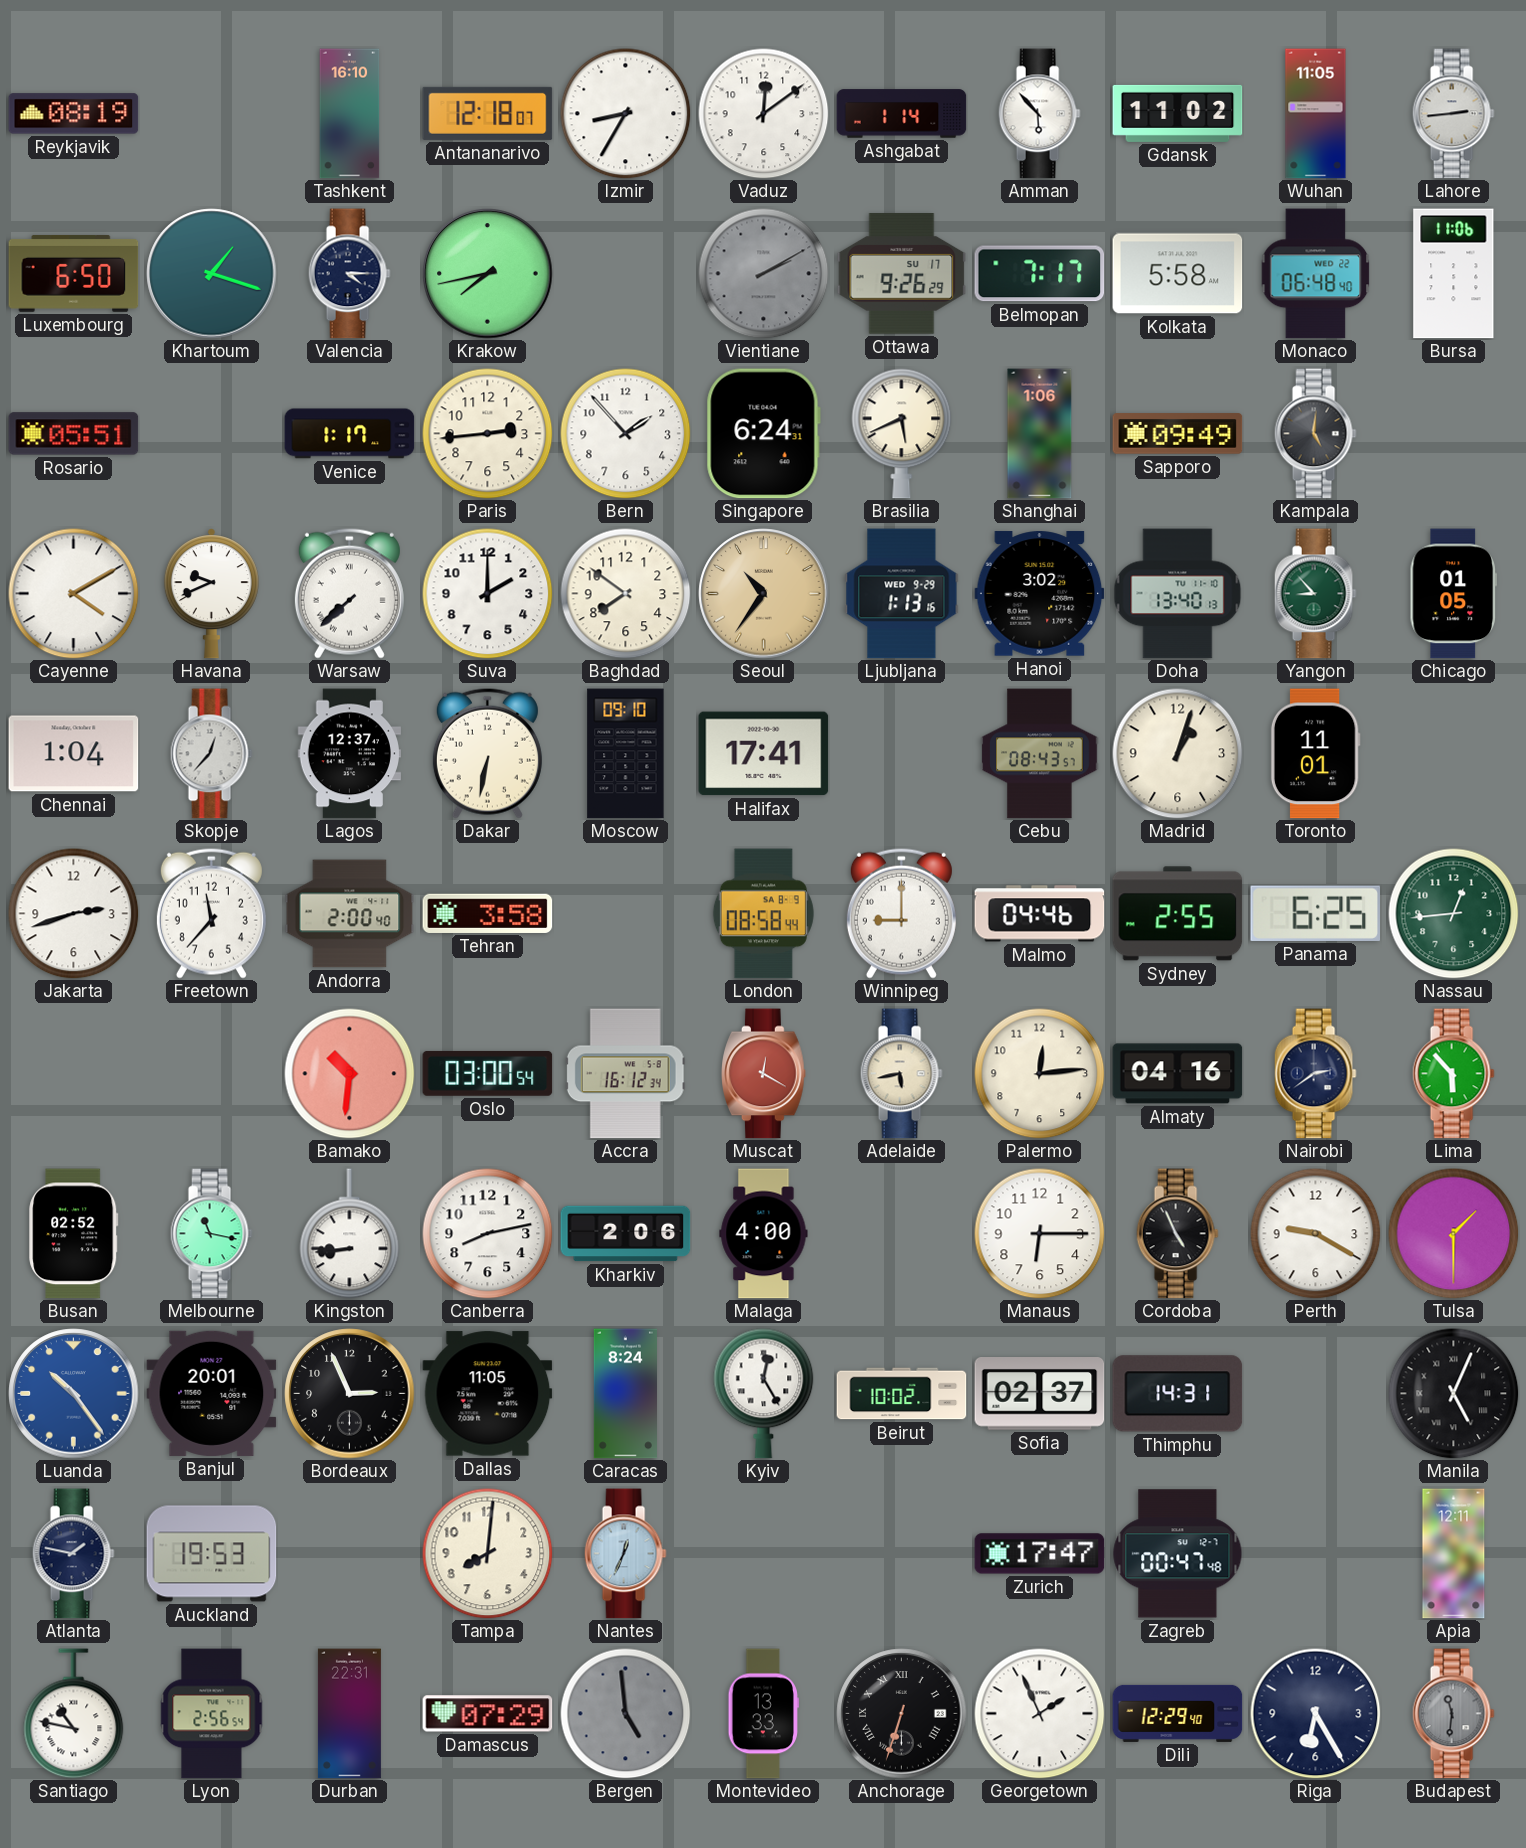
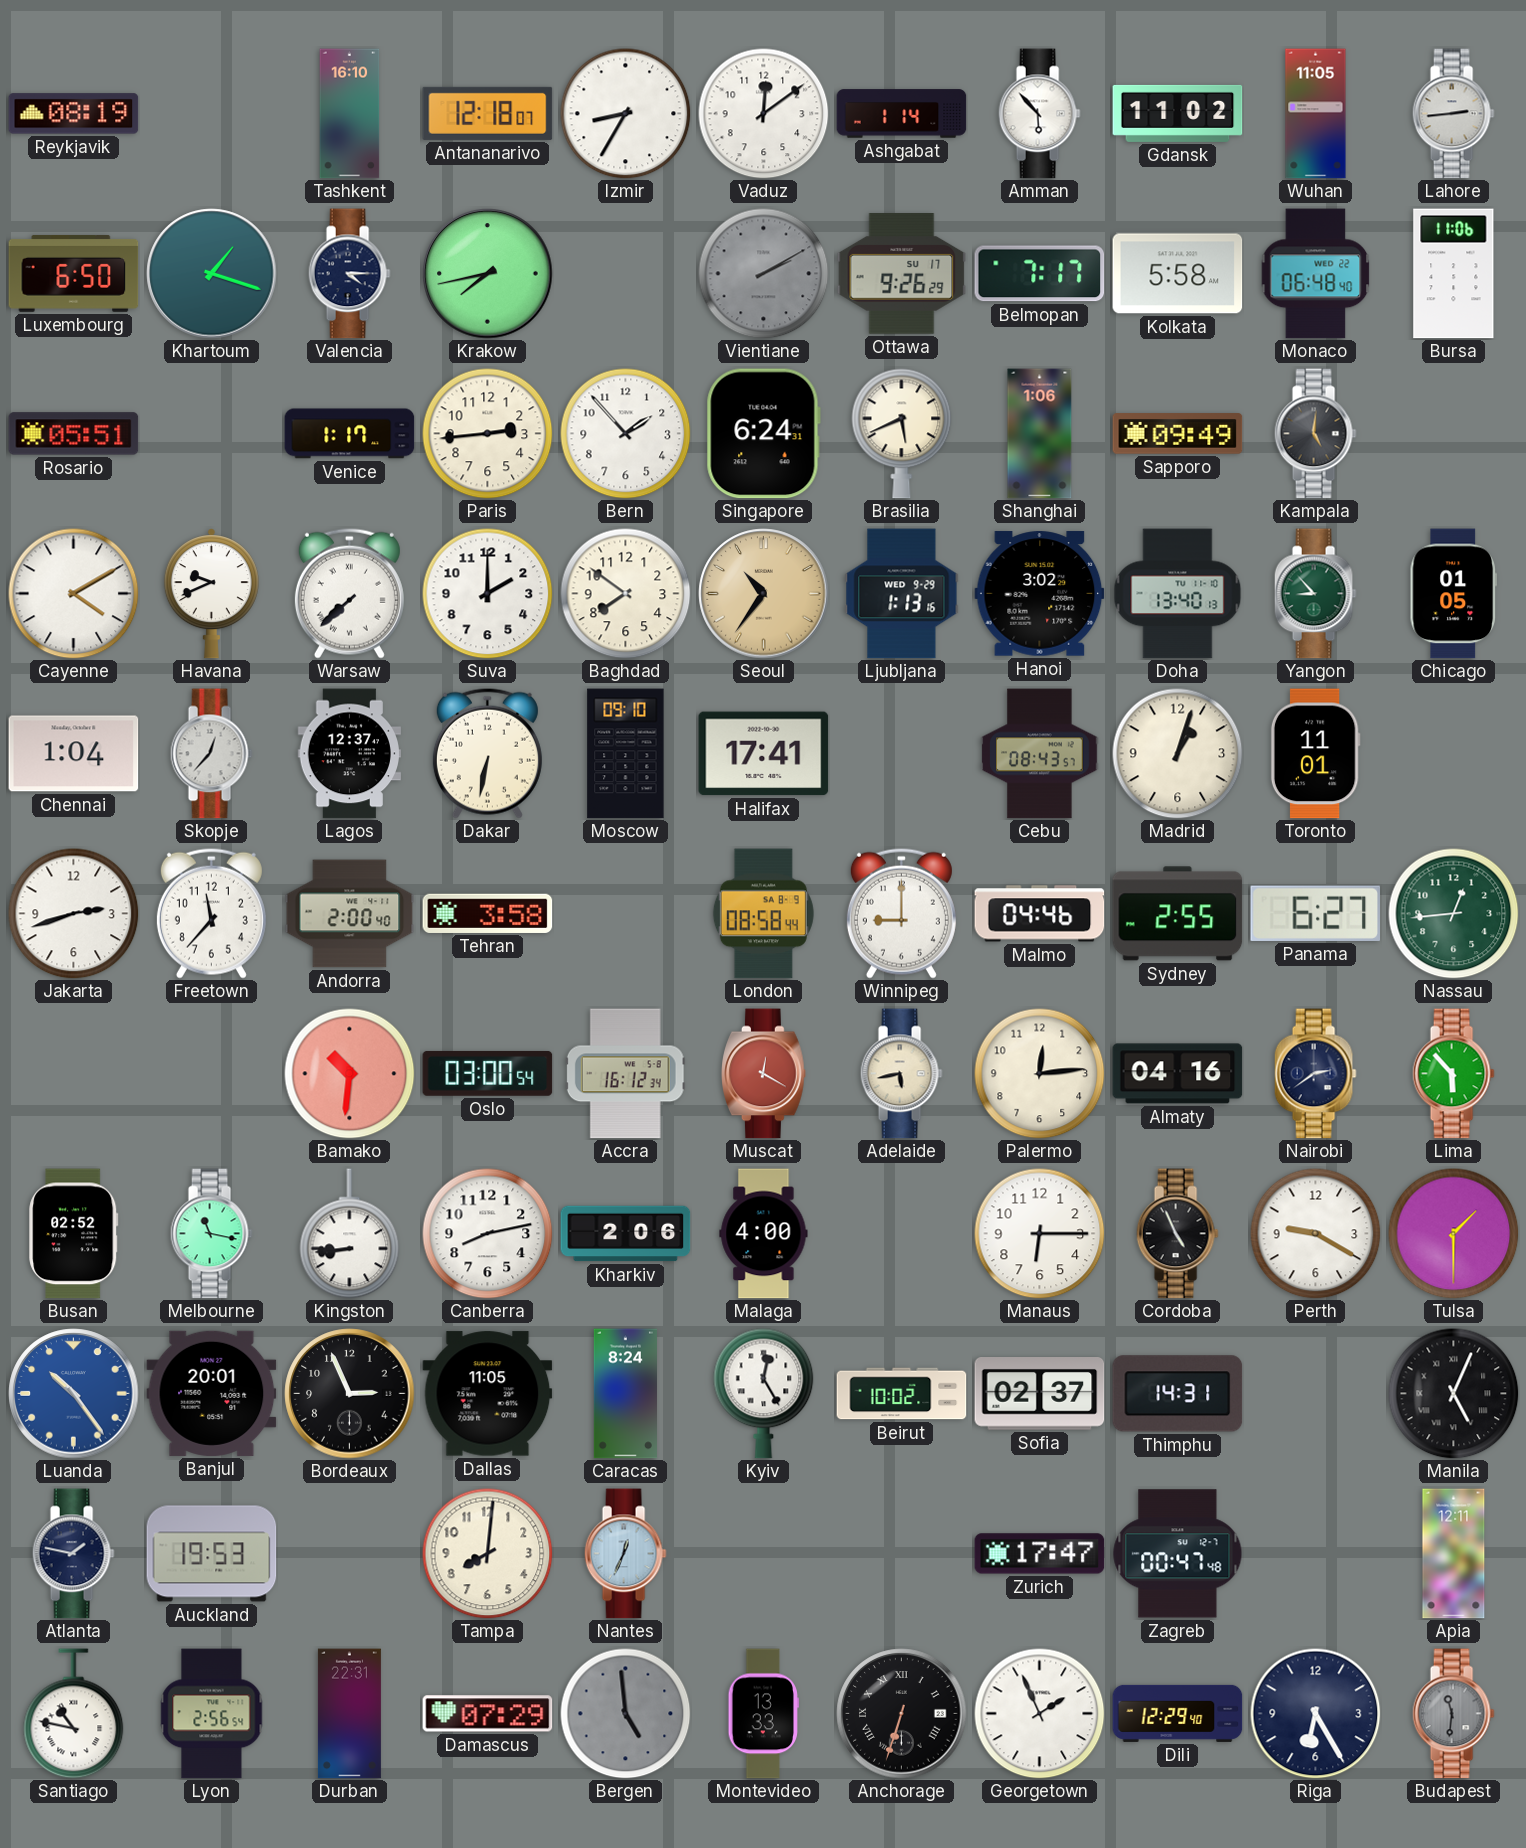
Panama: 6:25 -> 6:27 (1315, 913)
